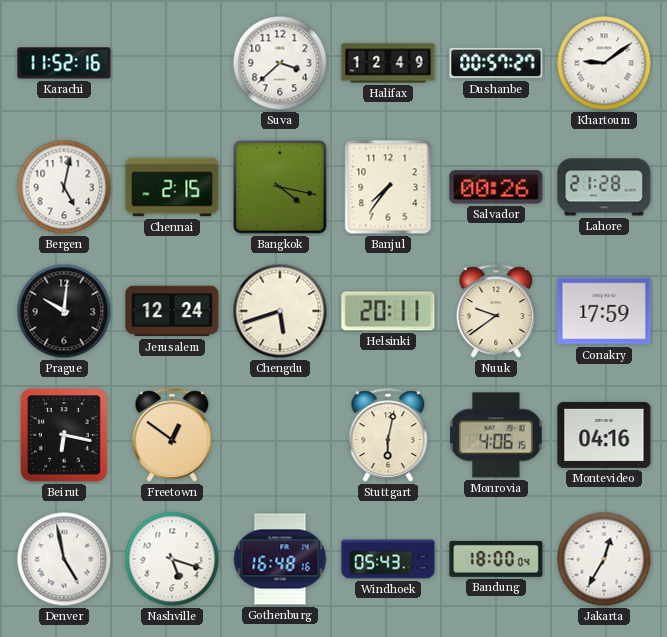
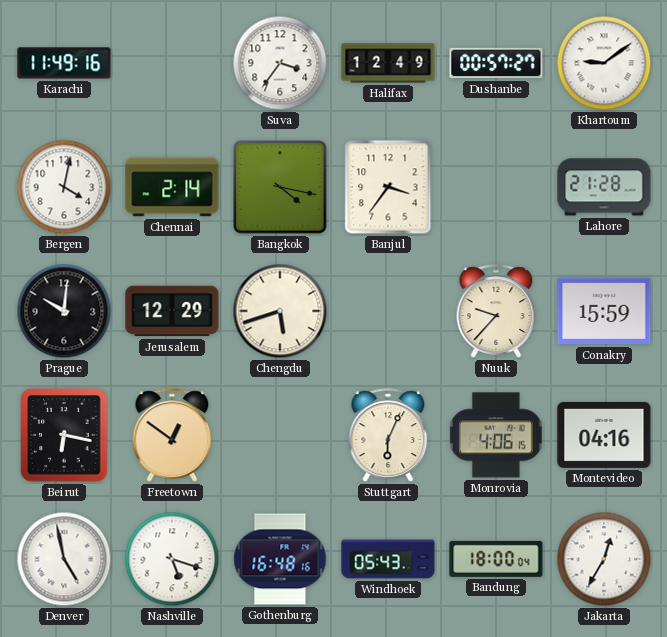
Karachi: 11:52 -> 11:49 (64, 63)
Suva: 3:38 -> 3:36 (280, 63)
Bergen: 5:02 -> 4:02 (64, 187)
Chennai: 2:15 -> 2:14 (172, 187)
Banjul: 7:36 -> 3:36 (388, 187)
Salvador: 00:26 -> none (496, 187)
Jerusalem: 12:24 -> 12:29 (172, 311)
Helsinki: 20:11 -> none (388, 311)
Nuuk: 9:39 -> 9:37 (496, 311)
Conakry: 17:59 -> 15:59 (604, 311)
Stuttgart: 6:02 -> 6:04 (388, 435)
